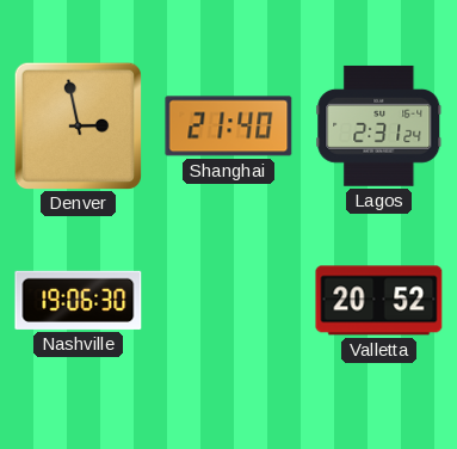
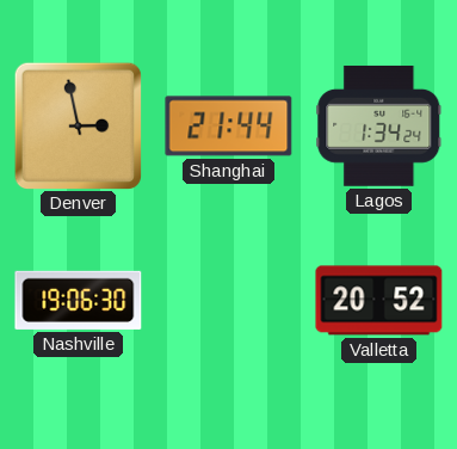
Shanghai: 21:40 -> 21:44 (229, 127)
Lagos: 2:31 -> 1:34 (379, 127)
